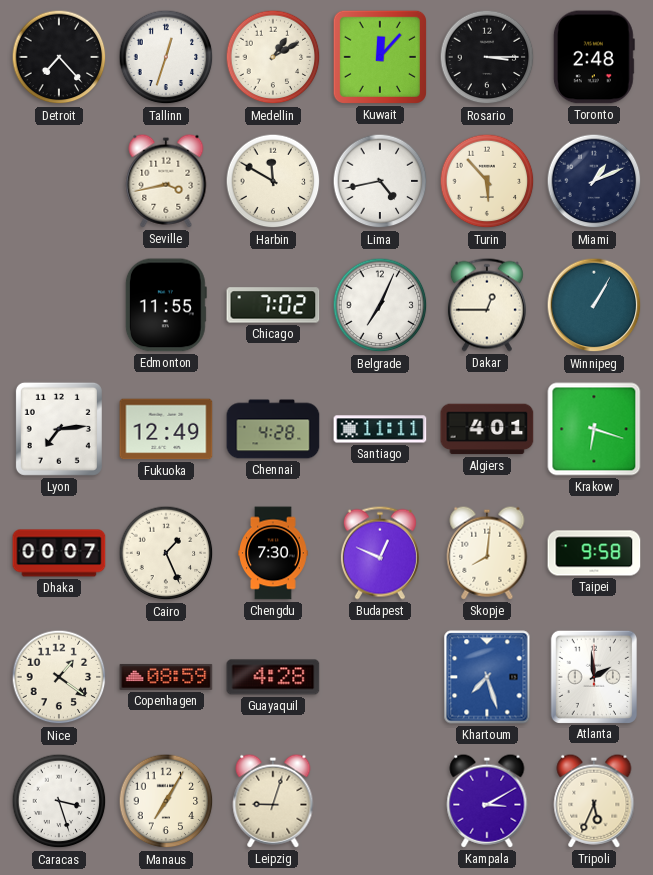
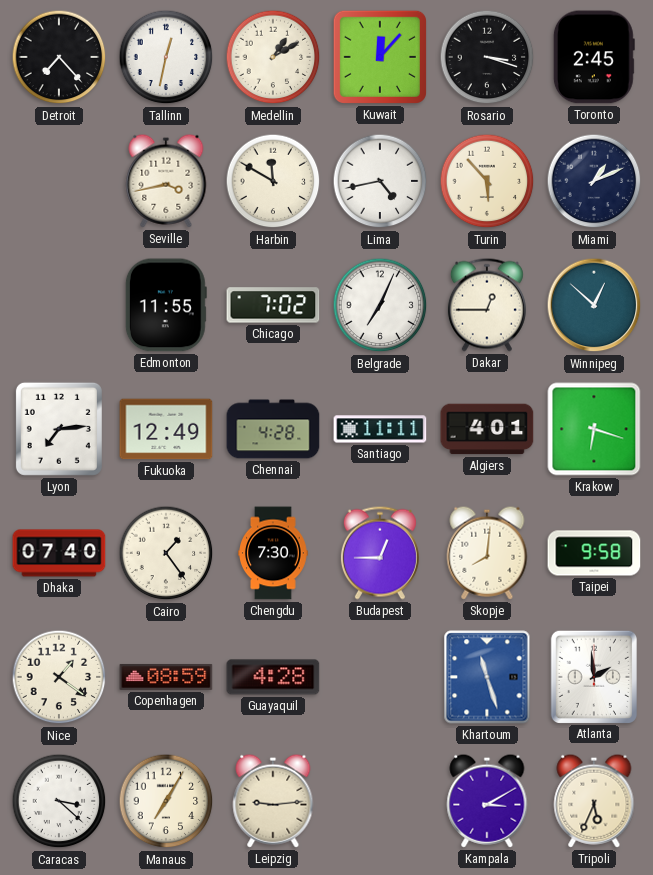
Tallinn: 12:33 -> 12:32 (166, 57)
Rosario: 3:15 -> 3:18 (487, 57)
Toronto: 2:48 -> 2:45 (594, 57)
Winnipeg: 1:05 -> 12:52 (594, 305)
Dhaka: 00:07 -> 07:40 (59, 553)
Cairo: 1:26 -> 1:24 (166, 553)
Budapest: 12:49 -> 12:45 (380, 553)
Khartoum: 7:27 -> 11:27 (487, 677)
Caracas: 3:27 -> 3:22 (59, 801)
Leipzig: 9:03 -> 9:14 (273, 801)
